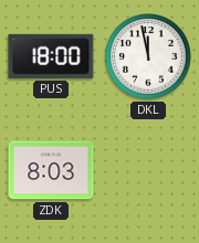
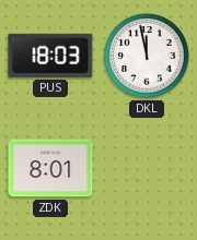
PUS: 18:00 -> 18:03 (50, 56)
ZDK: 8:03 -> 8:01 (50, 168)
